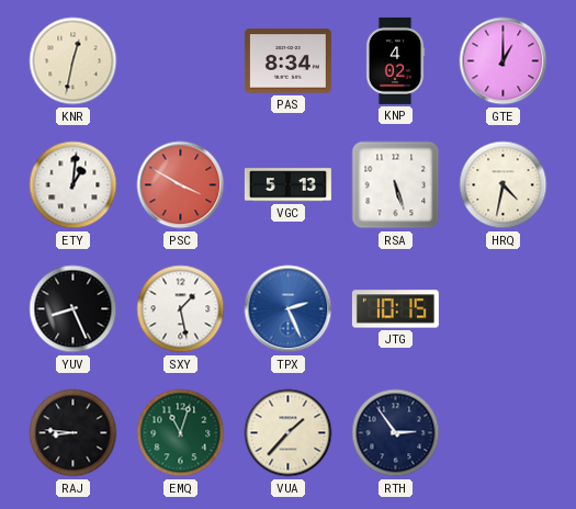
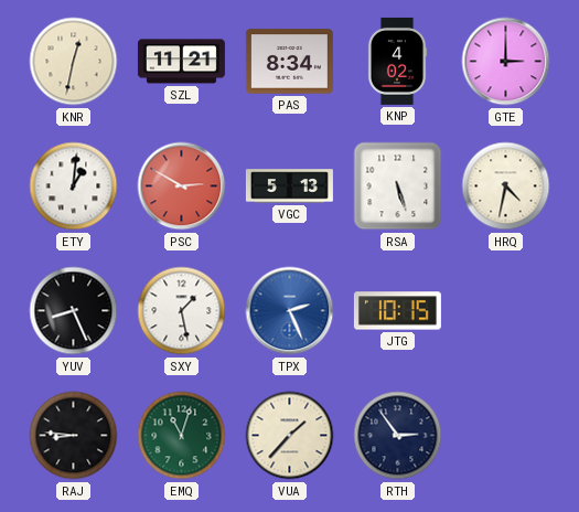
SZL: none -> 11:21 (181, 62)
GTE: 1:00 -> 3:00 (506, 62)
PSC: 3:50 -> 2:50 (182, 186)
